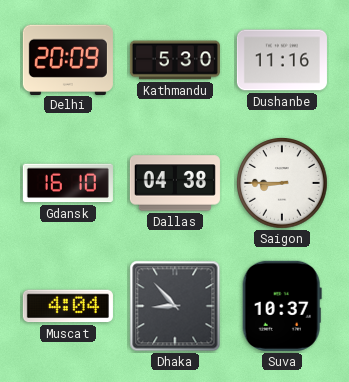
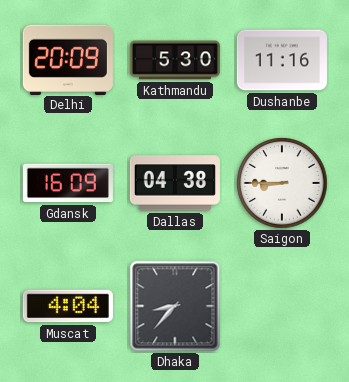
Gdansk: 16:10 -> 16:09 (68, 183)
Dhaka: 8:53 -> 8:37 (175, 306)
Suva: 10:37 -> none (282, 306)
